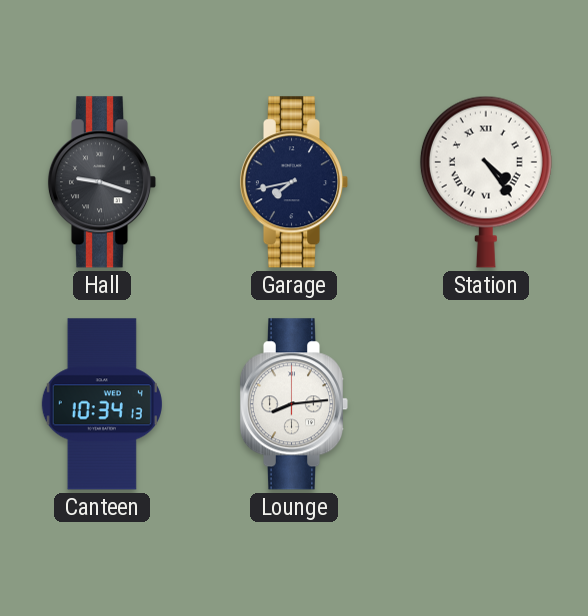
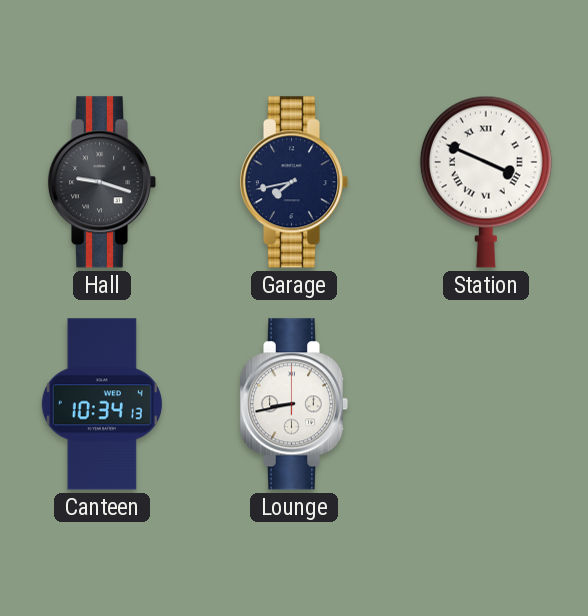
Station: 4:24 -> 3:49 (486, 182)
Lounge: 8:14 -> 8:43 (294, 404)
